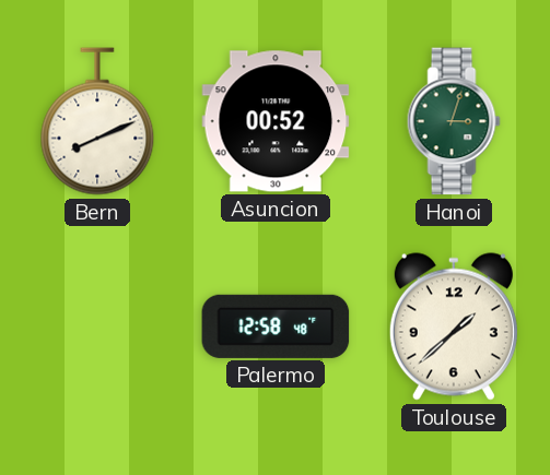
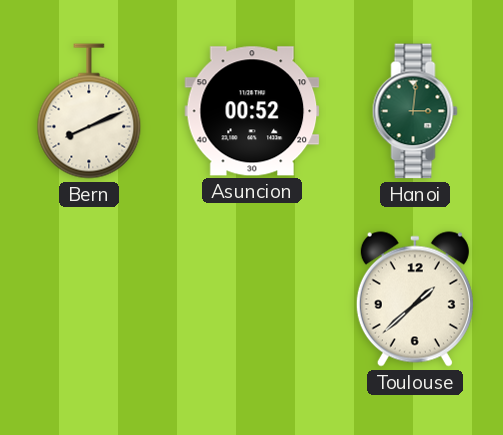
Hanoi: 3:03 -> 3:01 (415, 111)
Palermo: 12:58 -> none (276, 326)
